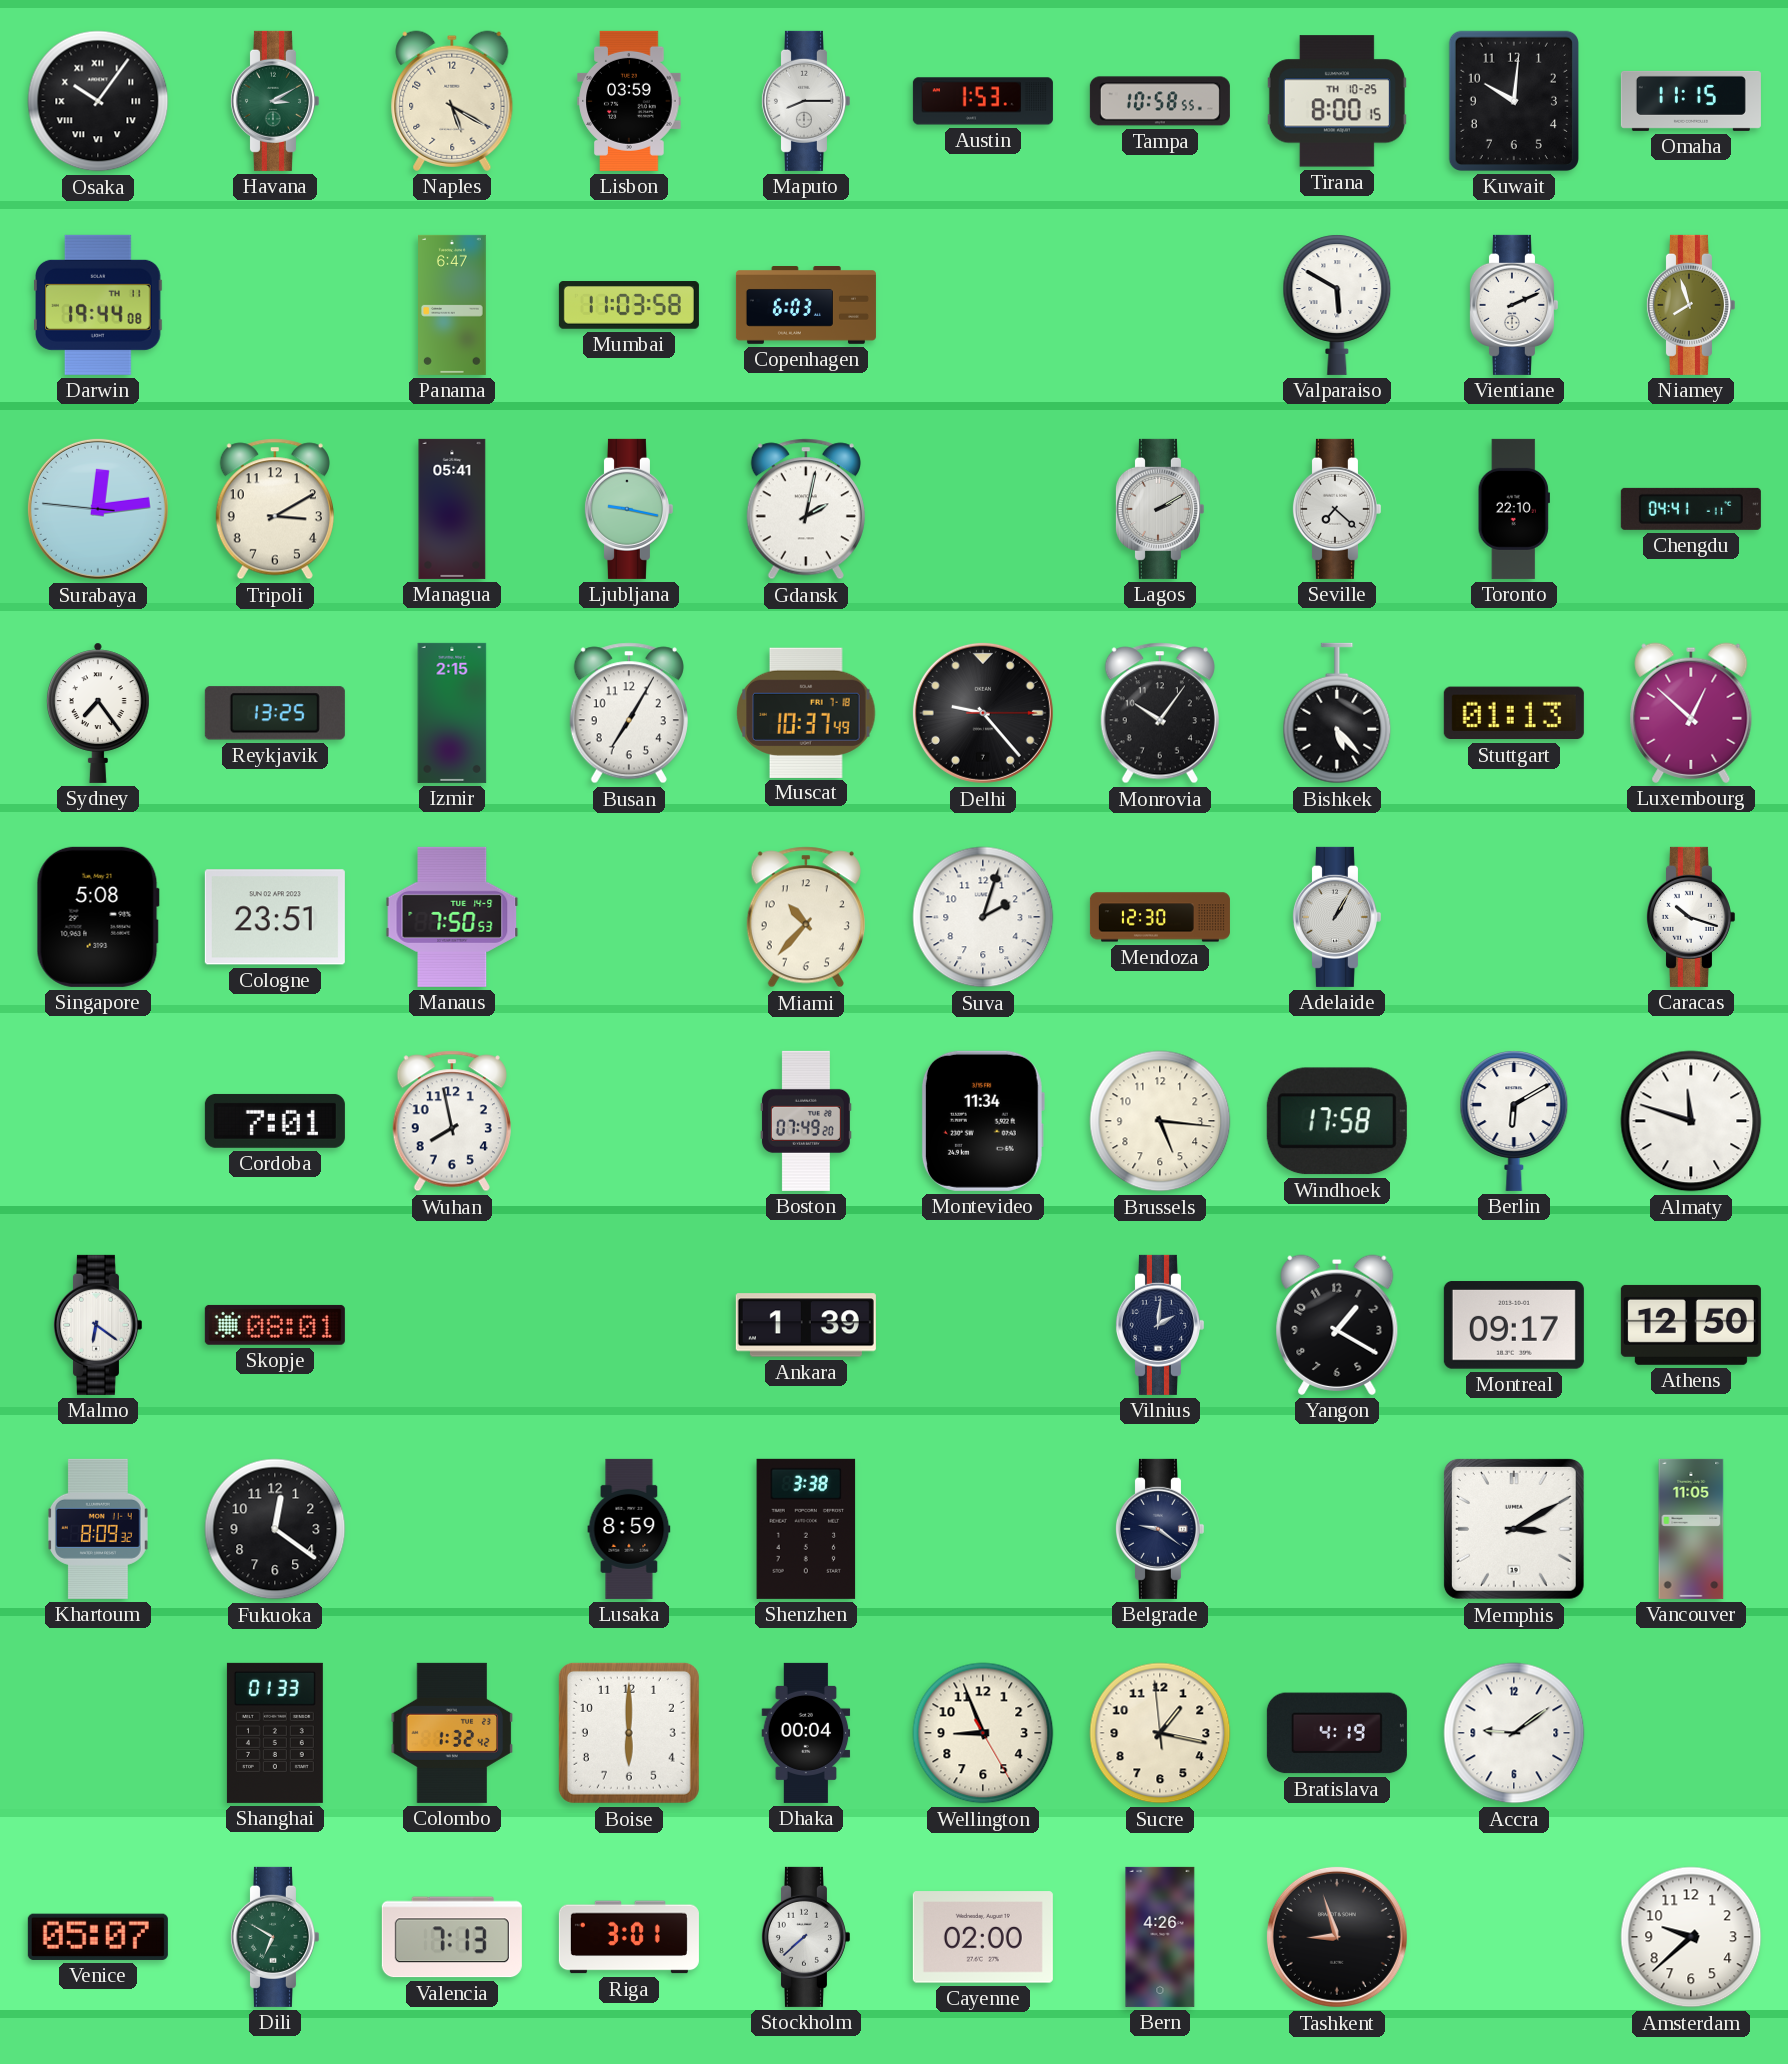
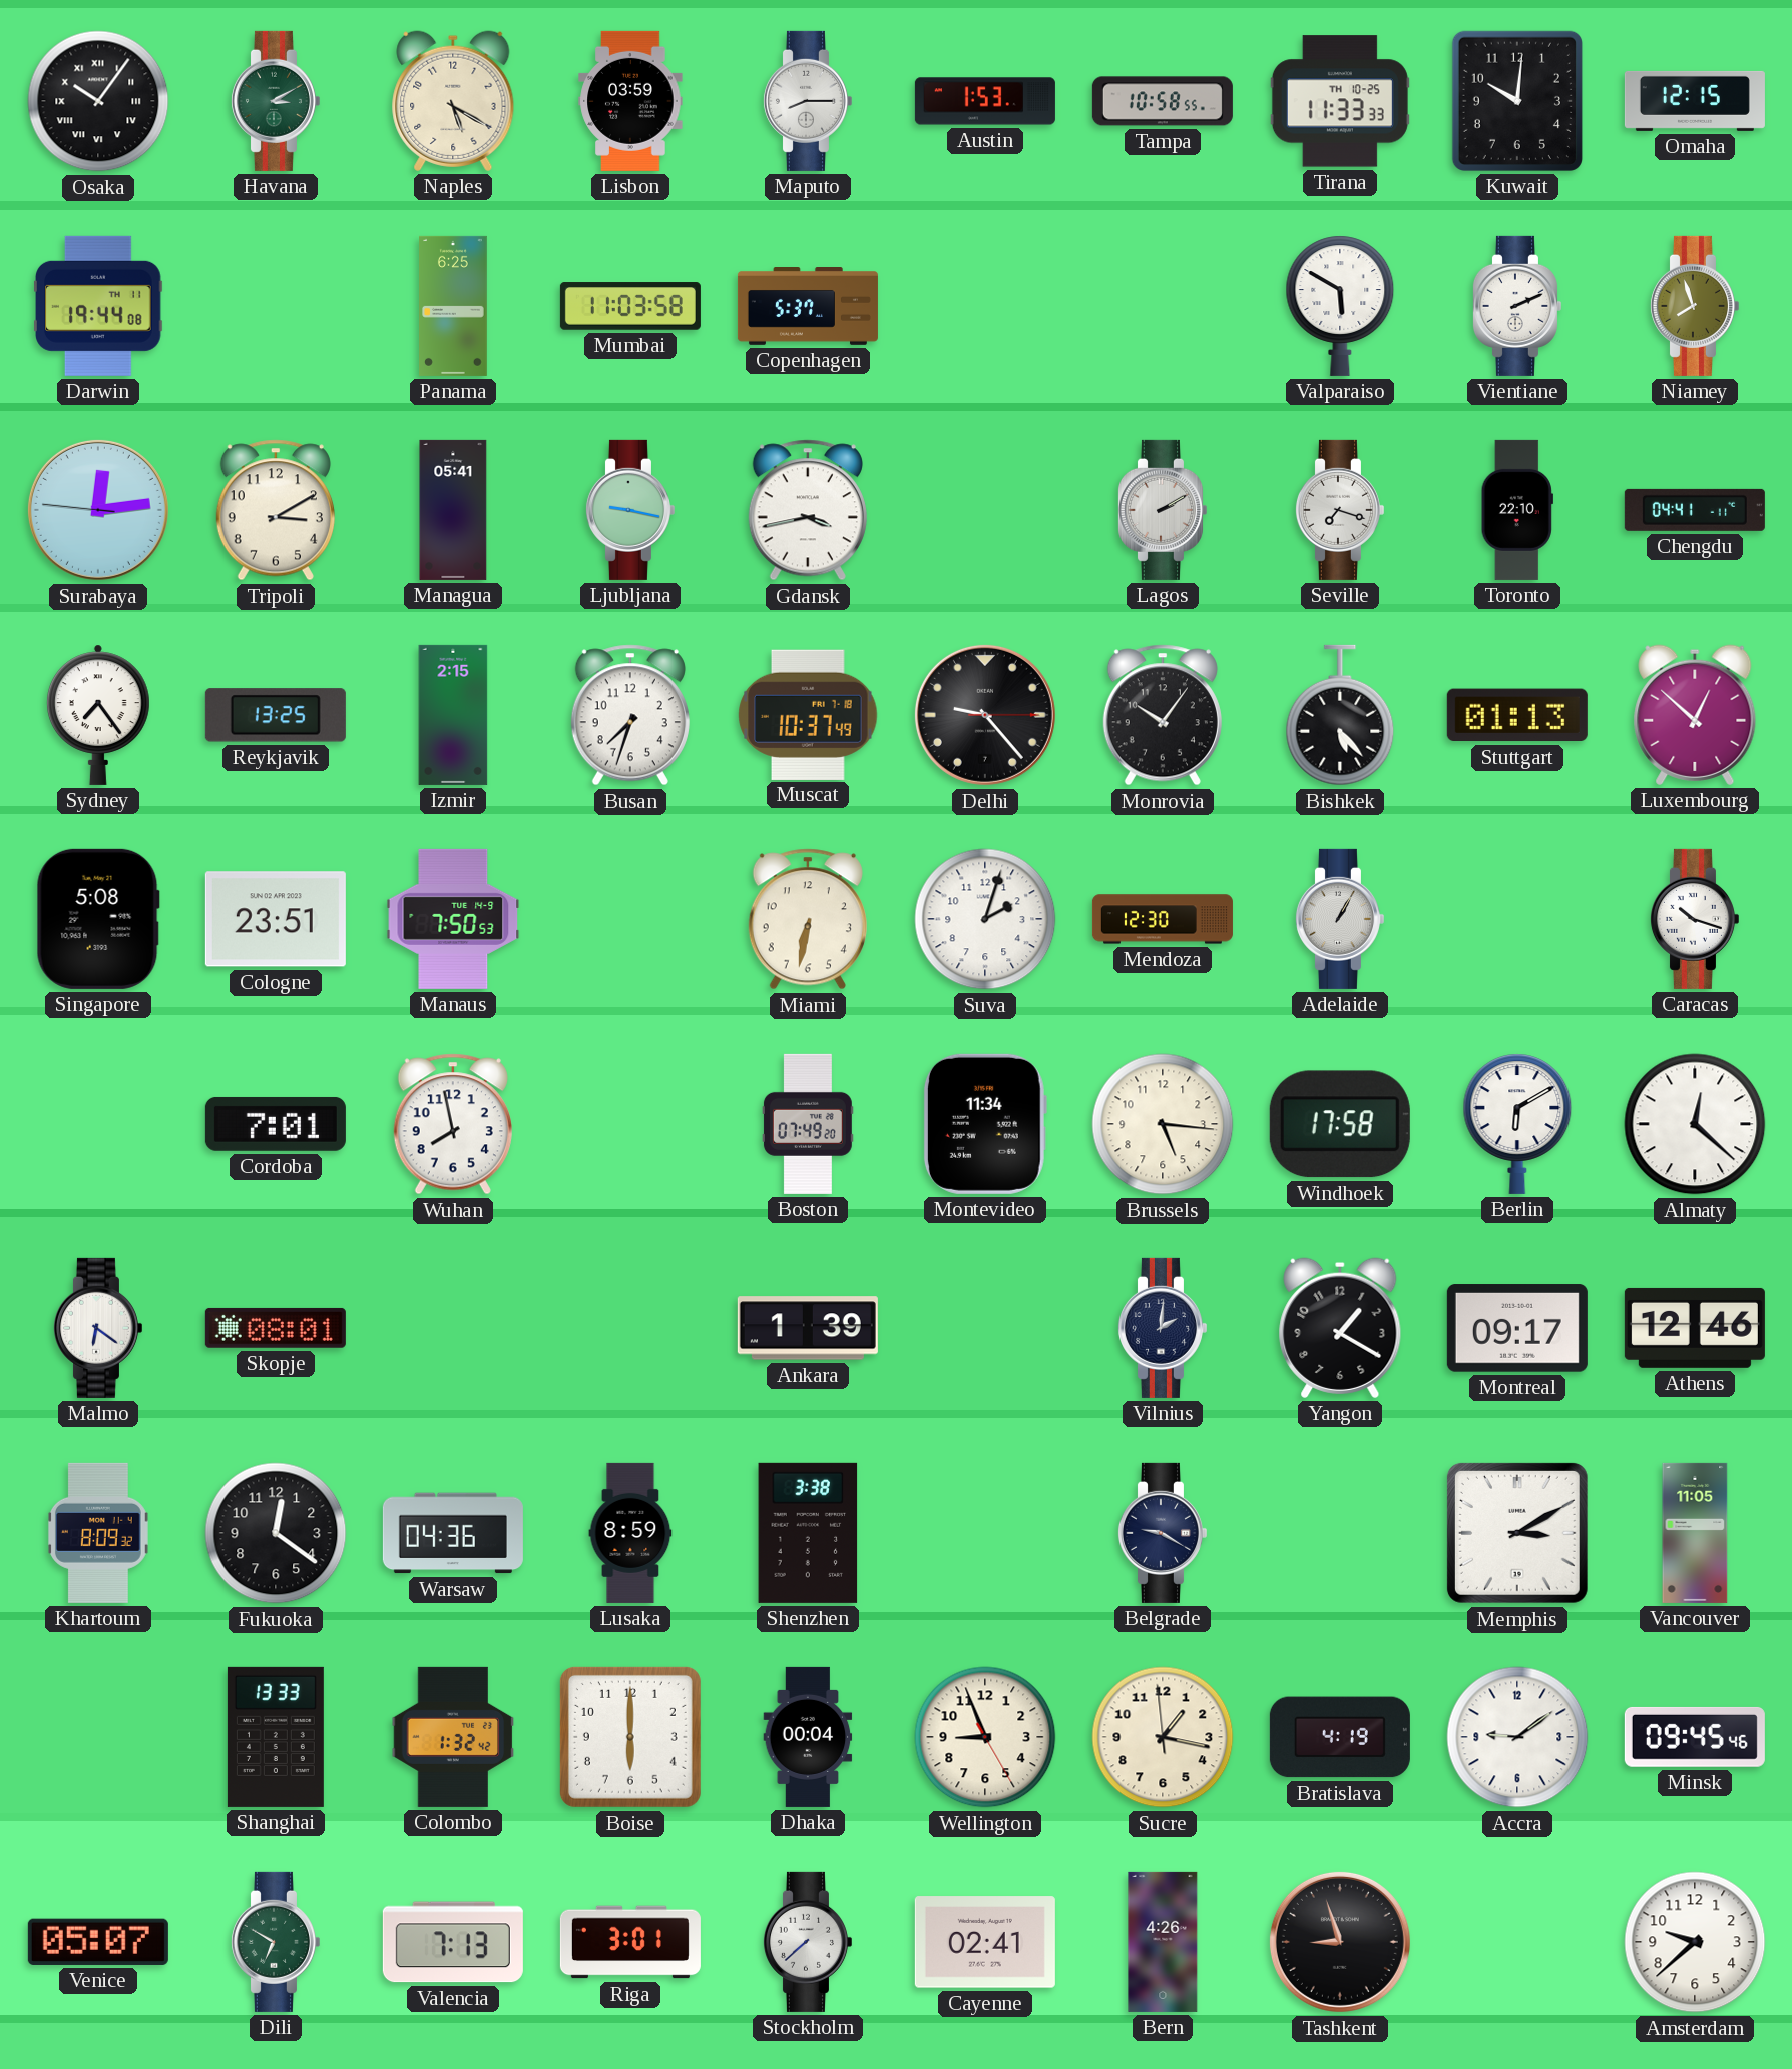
Tirana: 8:00 -> 11:33 (1340, 101)
Omaha: 11:15 -> 12:15 (1695, 101)
Panama: 6:47 -> 6:25 (454, 306)
Copenhagen: 6:03 -> 5:37 (808, 307)
Gdansk: 2:02 -> 3:43 (808, 510)
Seville: 7:22 -> 7:18 (1339, 510)
Busan: 7:05 -> 7:33 (630, 715)
Miami: 10:37 -> 6:32 (808, 919)
Almaty: 11:48 -> 12:22 (1695, 1124)
Athens: 12:50 -> 12:46 (1695, 1328)
Warsaw: none -> 04:36 (453, 1533)
Belgrade: 9:21 -> 9:20 (1162, 1533)
Shanghai: 01:33 -> 13:33 (276, 1737)
Minsk: none -> 09:45 (1695, 1737)
Cayenne: 02:00 -> 02:41 (985, 1942)
